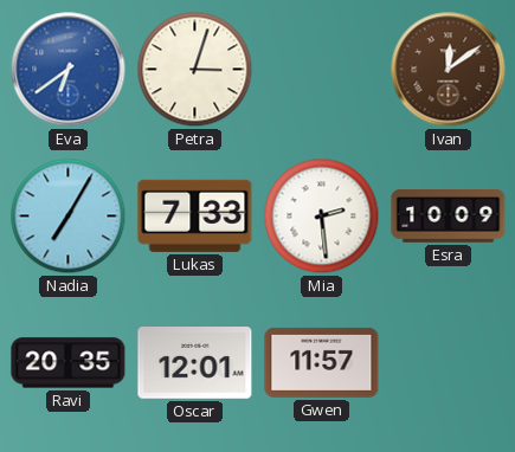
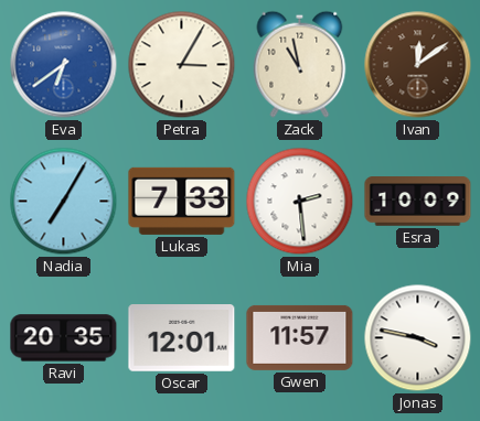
Petra: 3:03 -> 3:05 (182, 65)
Zack: none -> 10:58 (300, 64)
Jonas: none -> 3:47 (418, 338)
